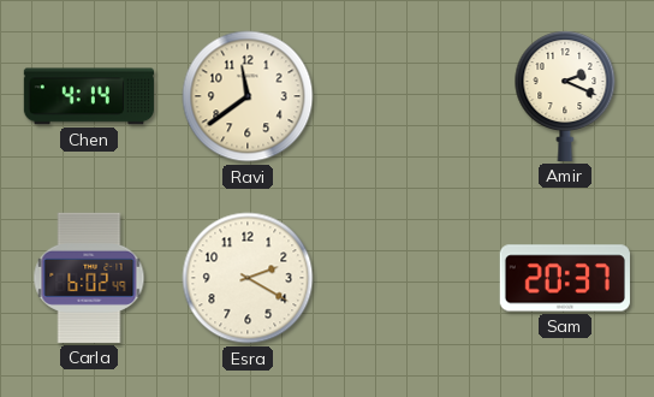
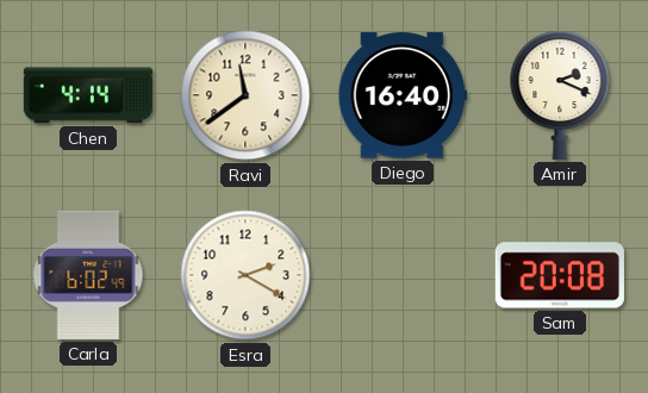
Diego: none -> 16:40 (403, 95)
Sam: 20:37 -> 20:08 (560, 275)
